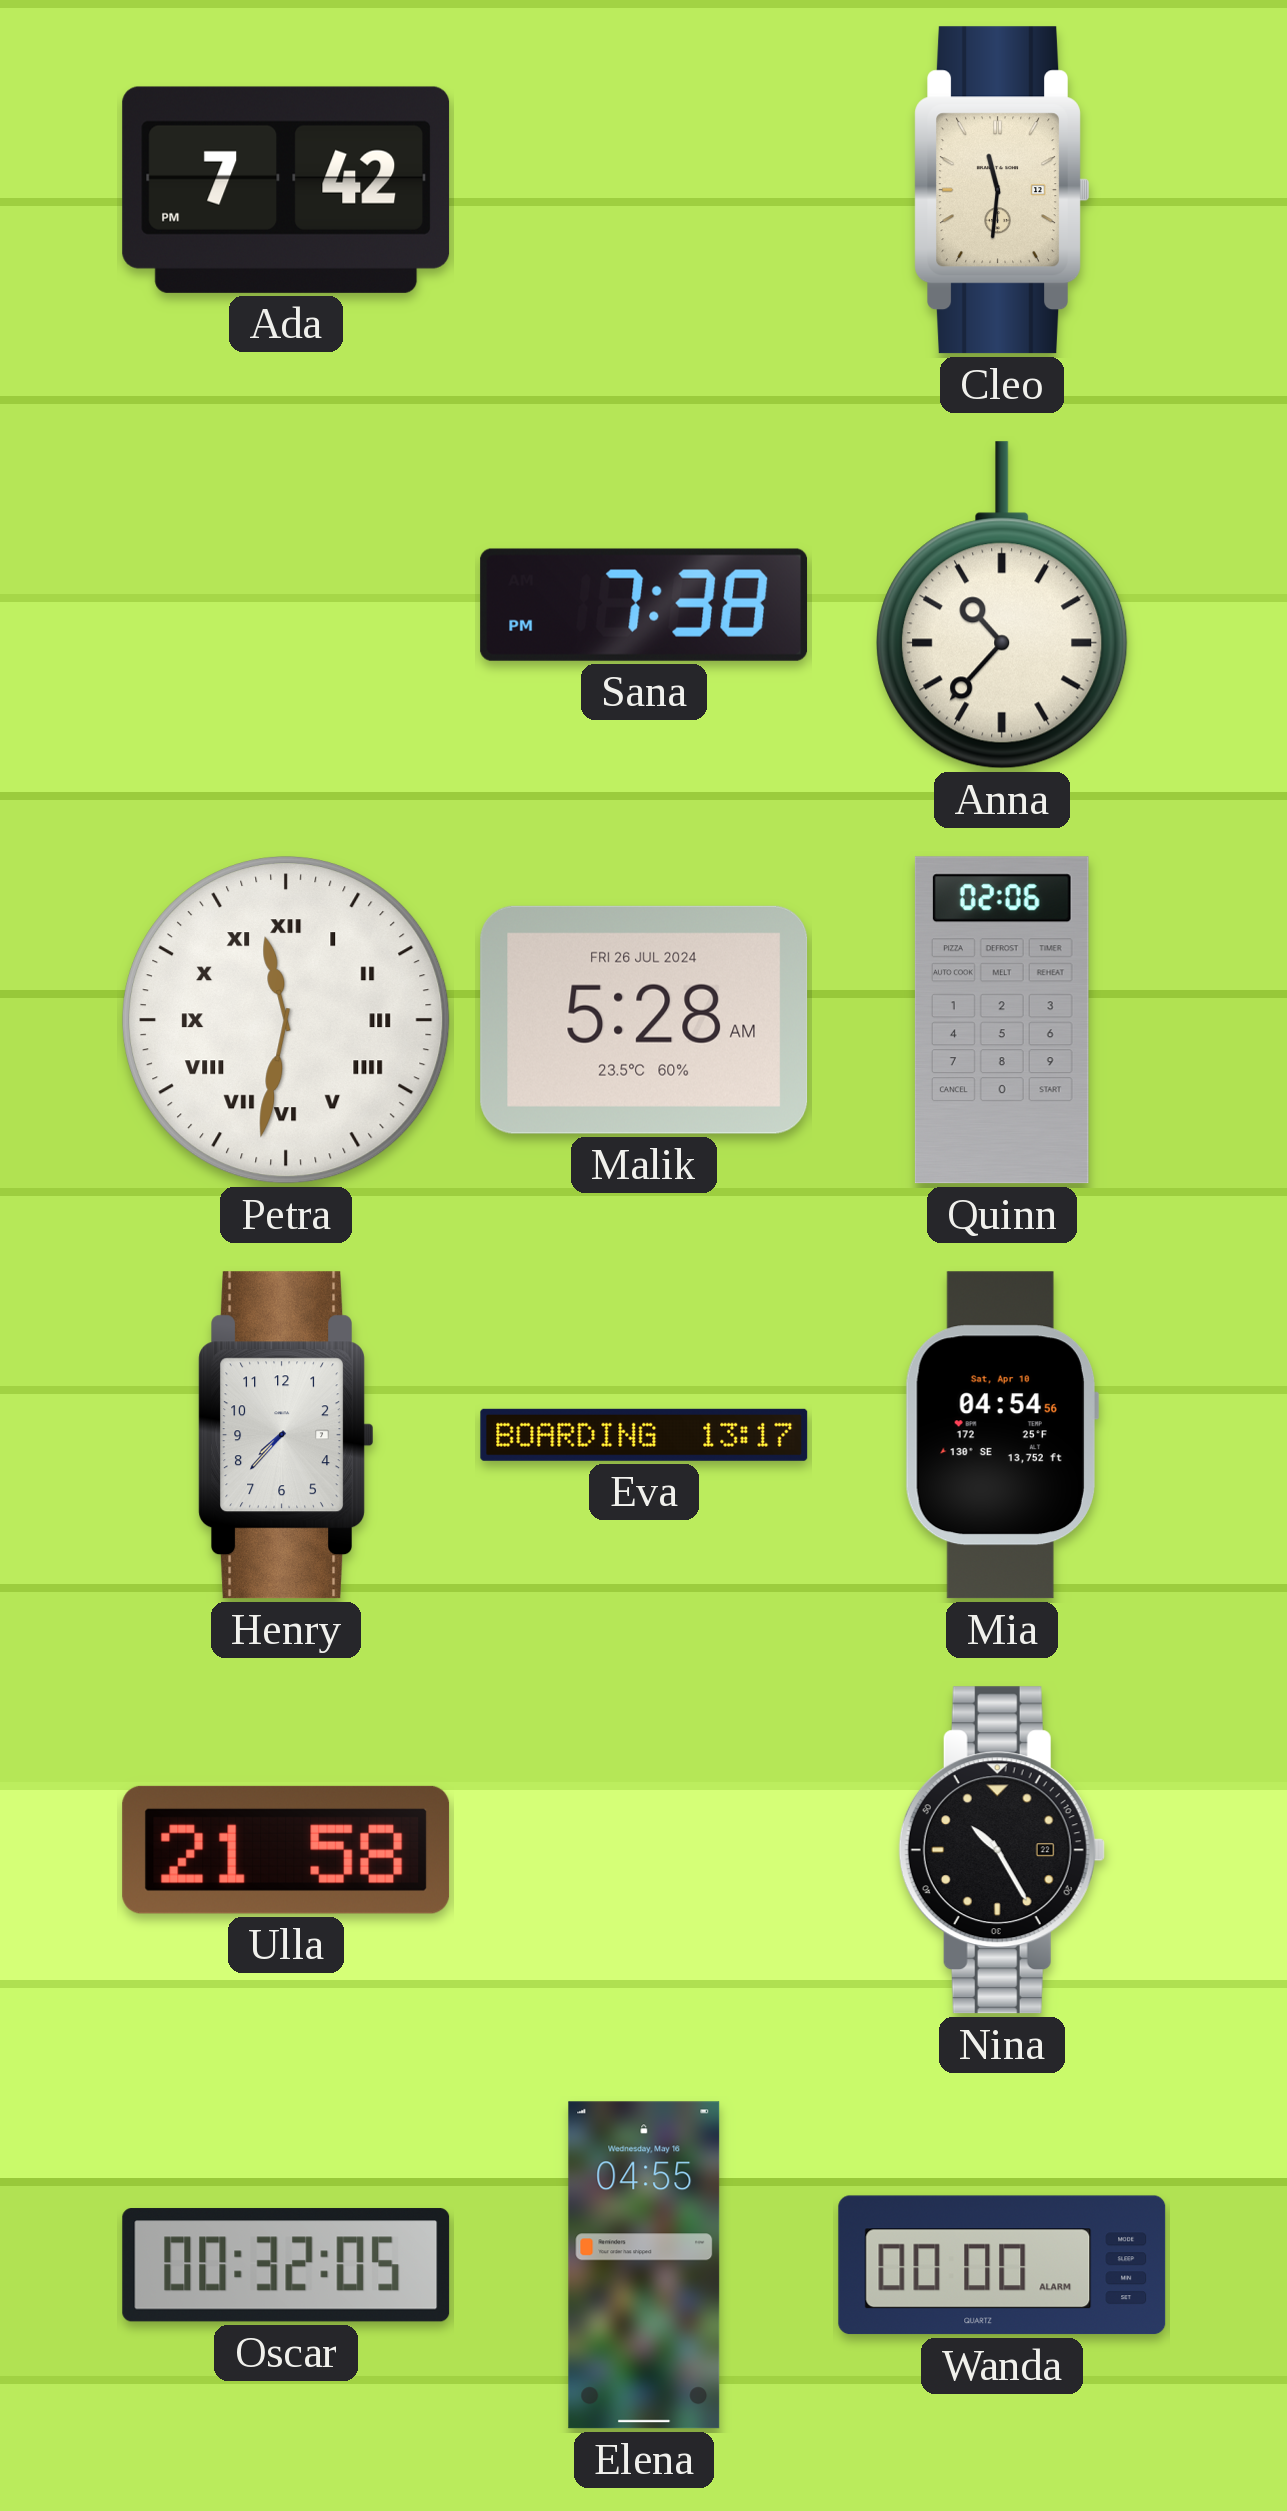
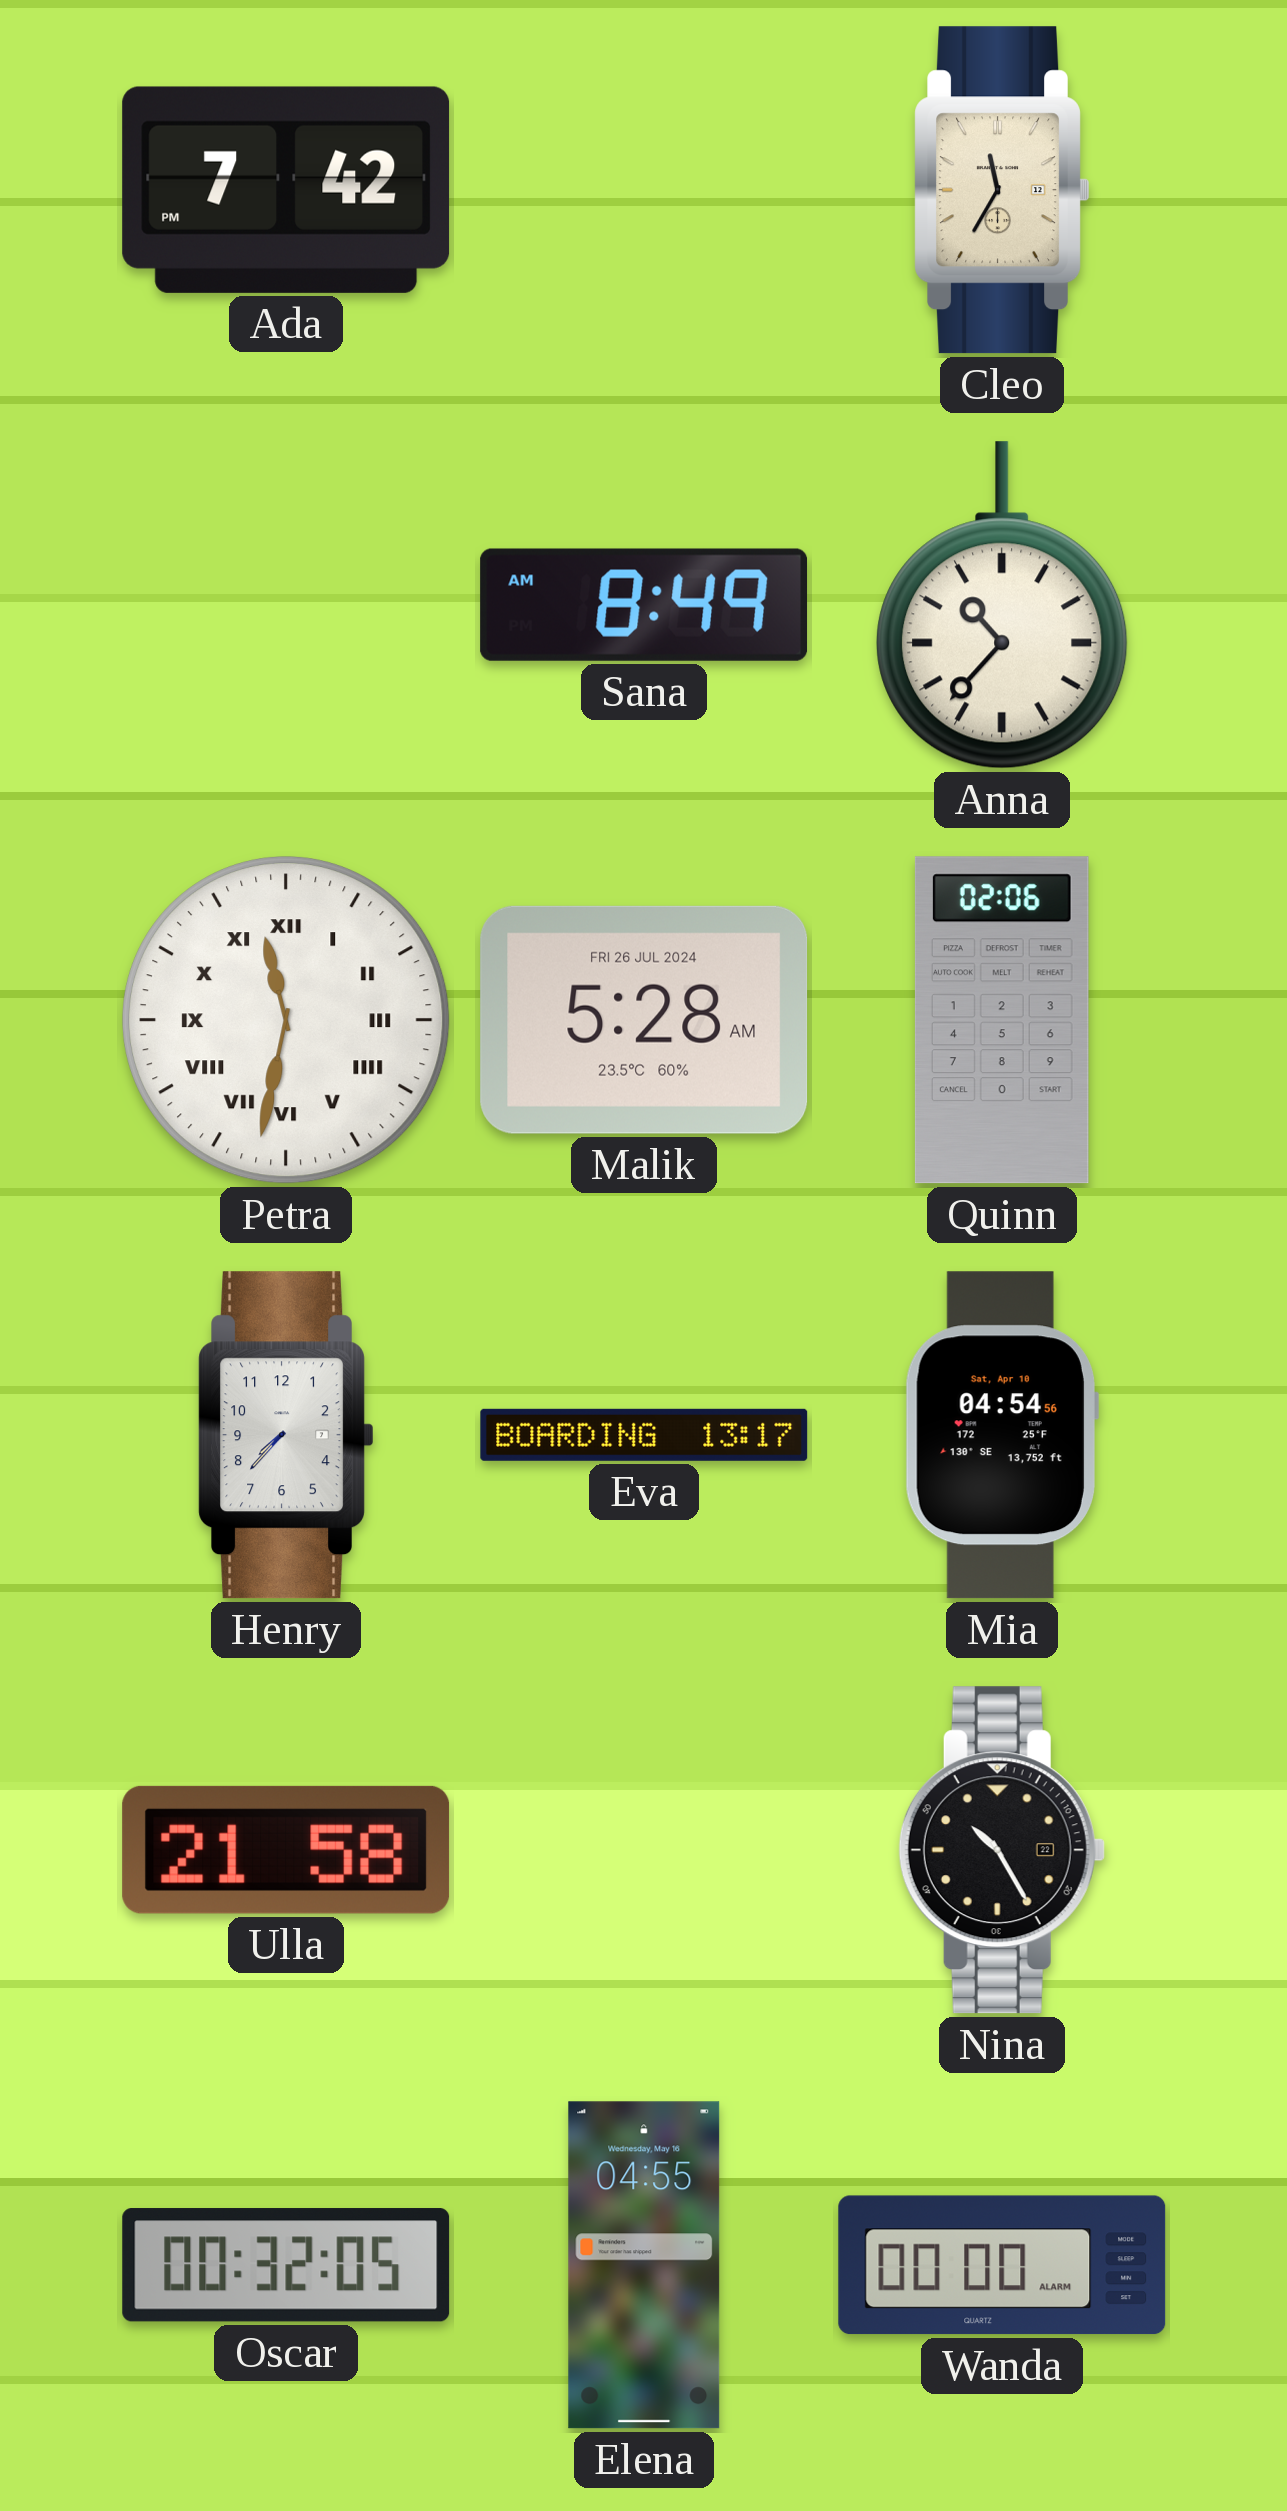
Cleo: 11:31 -> 11:35 (1001, 190)
Sana: 7:38 -> 8:49 (644, 605)
